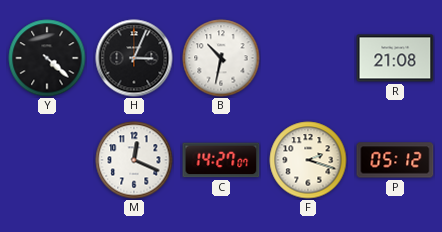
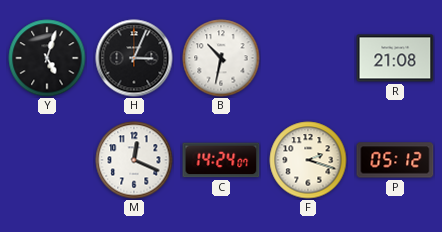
Y: 4:22 -> 5:03 (47, 58)
C: 14:27 -> 14:24 (221, 160)
